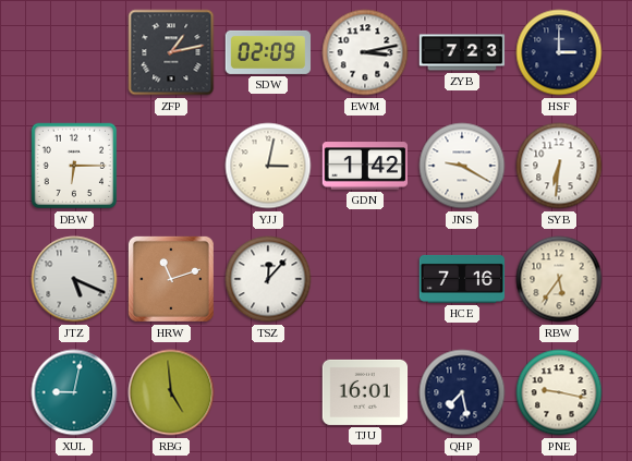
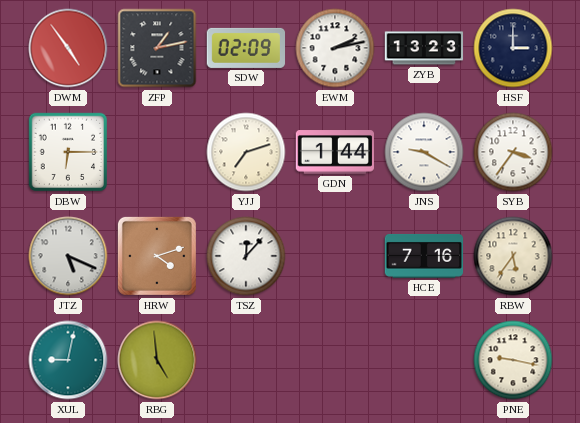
DWM: none -> 4:54 (68, 48)
EWM: 3:13 -> 2:13 (335, 48)
ZYB: 7:23 -> 13:23 (424, 48)
YJJ: 3:02 -> 7:12 (246, 152)
GDN: 1:42 -> 1:44 (334, 152)
SYB: 6:31 -> 3:36 (513, 152)
HRW: 11:12 -> 4:12 (157, 256)
TJU: 16:01 -> none (365, 392)
QHP: 7:28 -> none (462, 392)
